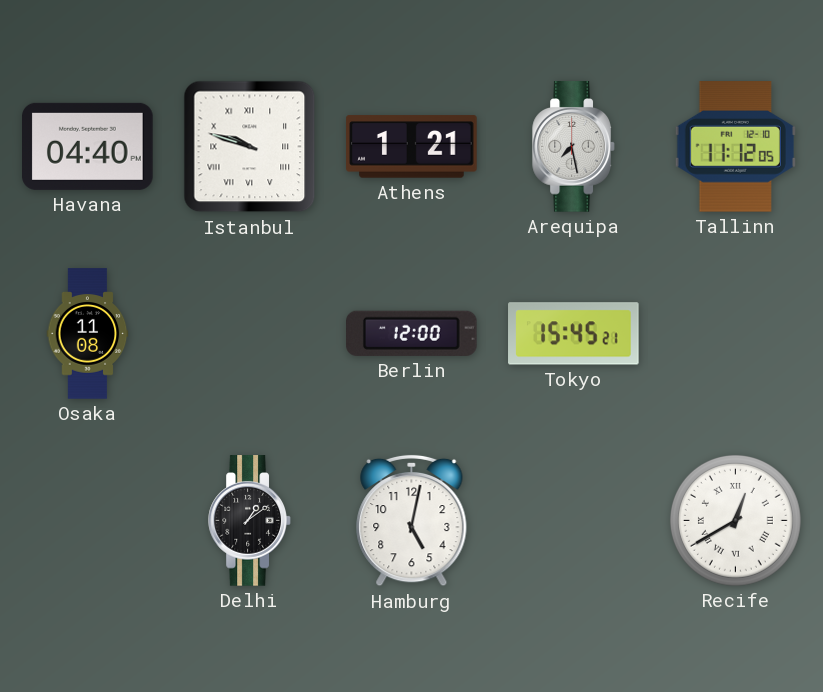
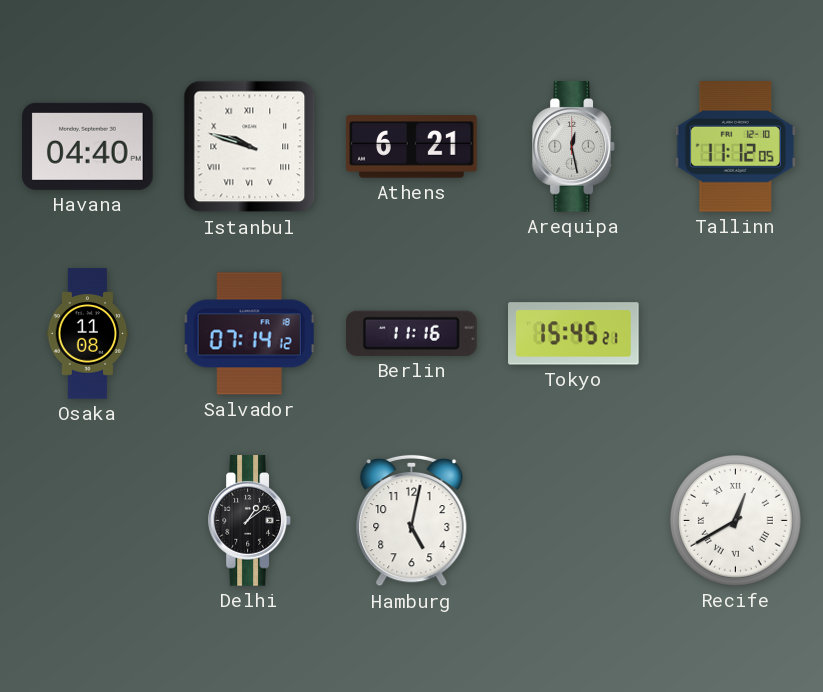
Athens: 1:21 -> 6:21 (412, 147)
Arequipa: 7:28 -> 12:28 (574, 147)
Salvador: none -> 07:14 (249, 334)
Berlin: 12:00 -> 11:16 (412, 333)
